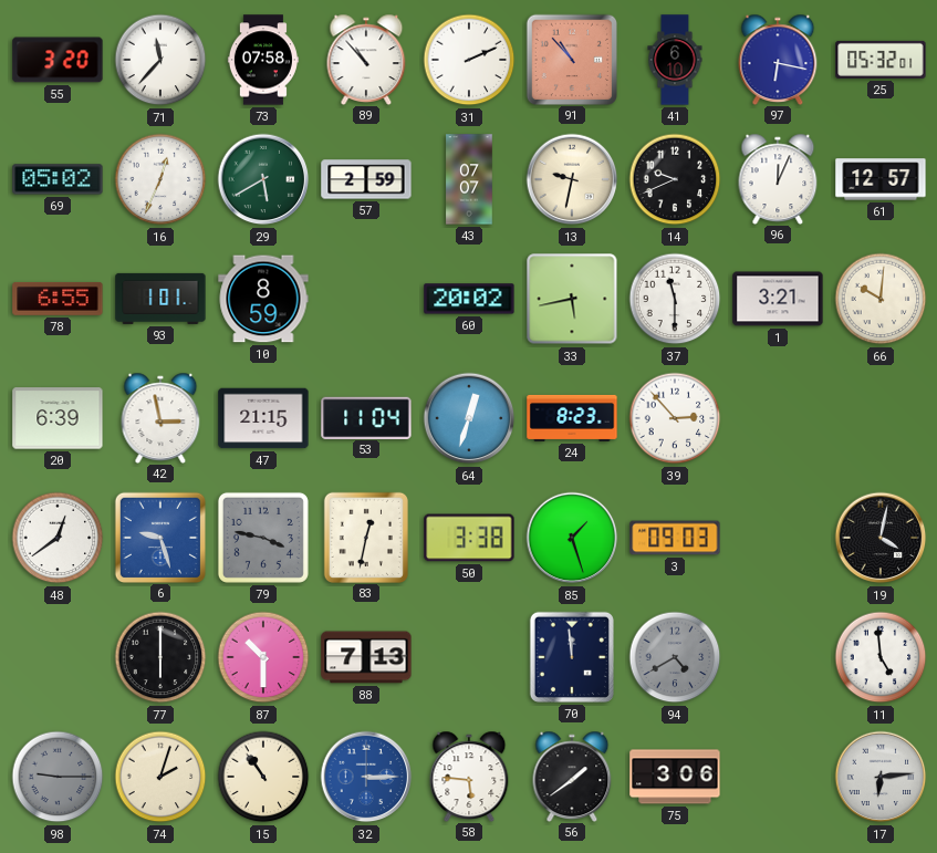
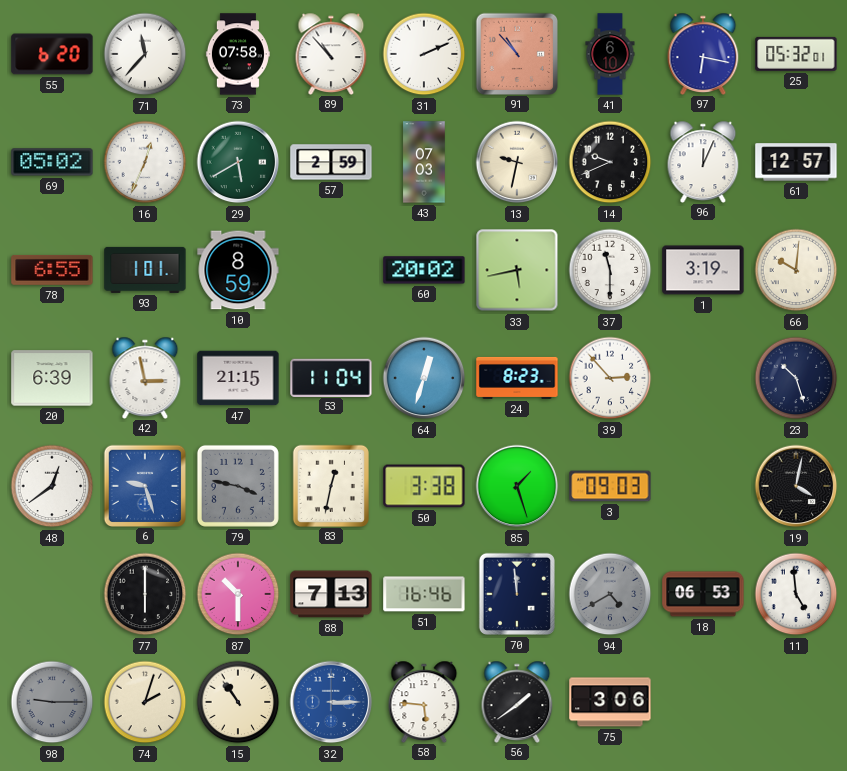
55: 3:20 -> 6:20 (52, 54)
43: 07:07 -> 07:03 (424, 162)
1: 3:21 -> 3:19 (703, 270)
23: none -> 10:27 (796, 378)
51: none -> 16:46 (424, 594)
18: none -> 06:53 (703, 594)
17: 6:14 -> none (881, 777)
